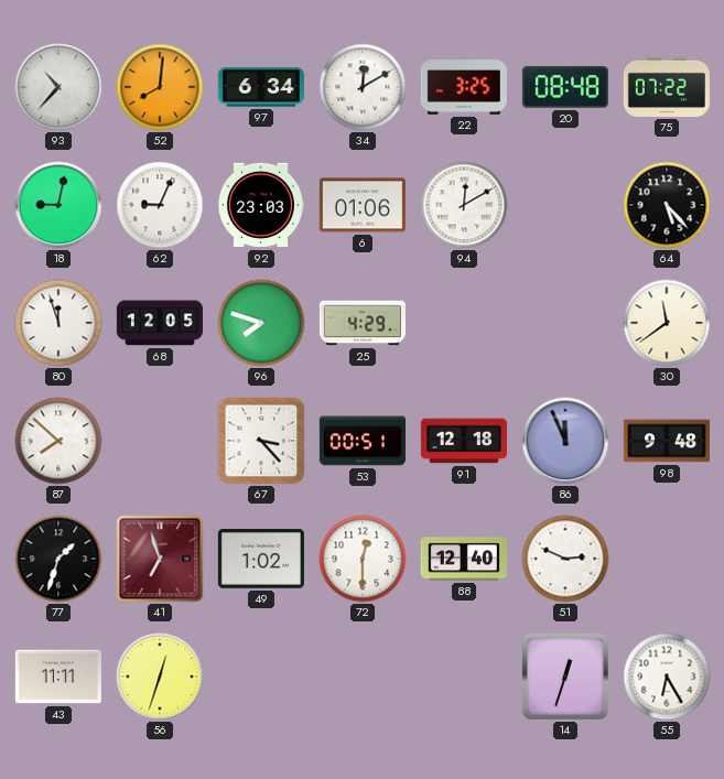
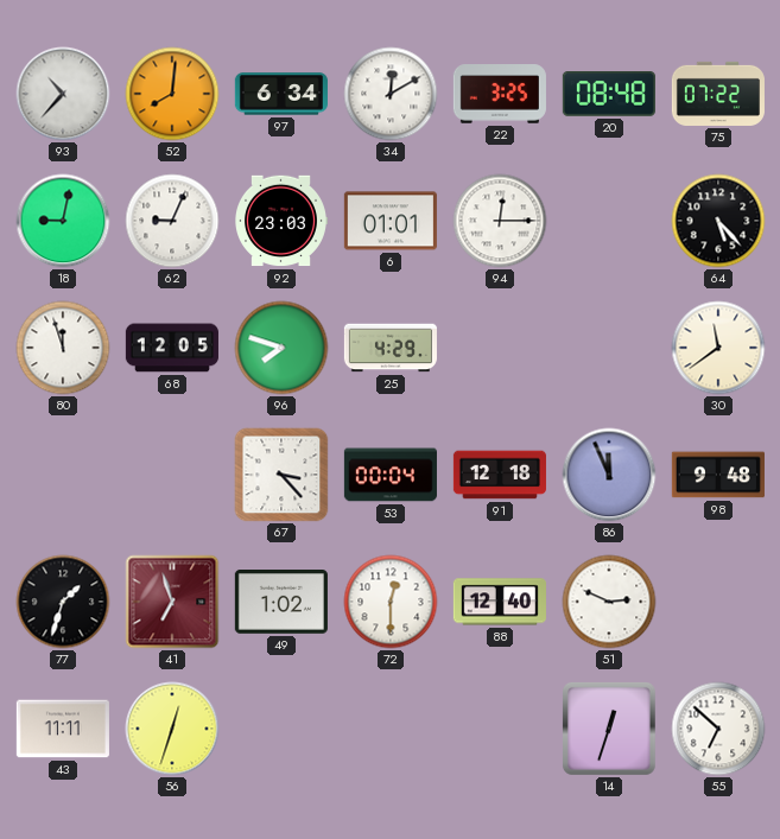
6: 01:06 -> 01:01 (391, 221)
94: 12:10 -> 12:15 (500, 221)
87: 7:52 -> none (58, 441)
53: 00:51 -> 00:04 (391, 475)
55: 6:25 -> 6:52 (718, 729)
